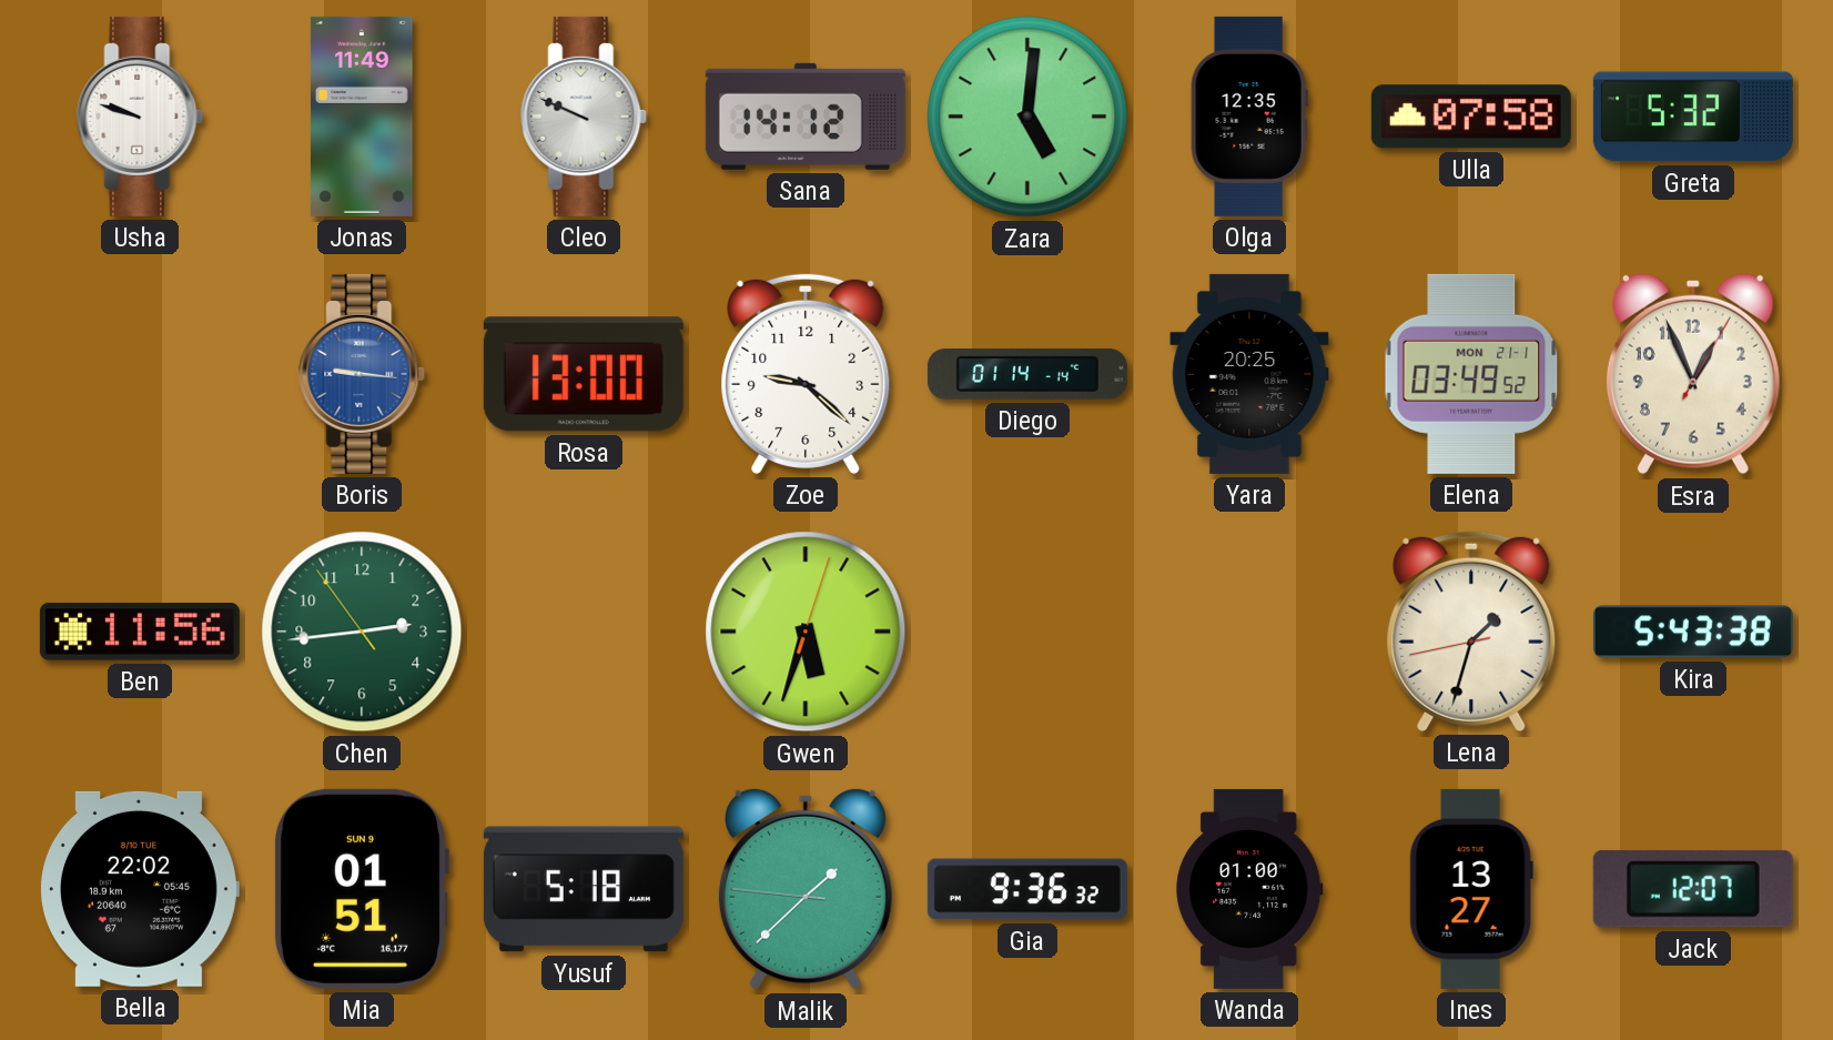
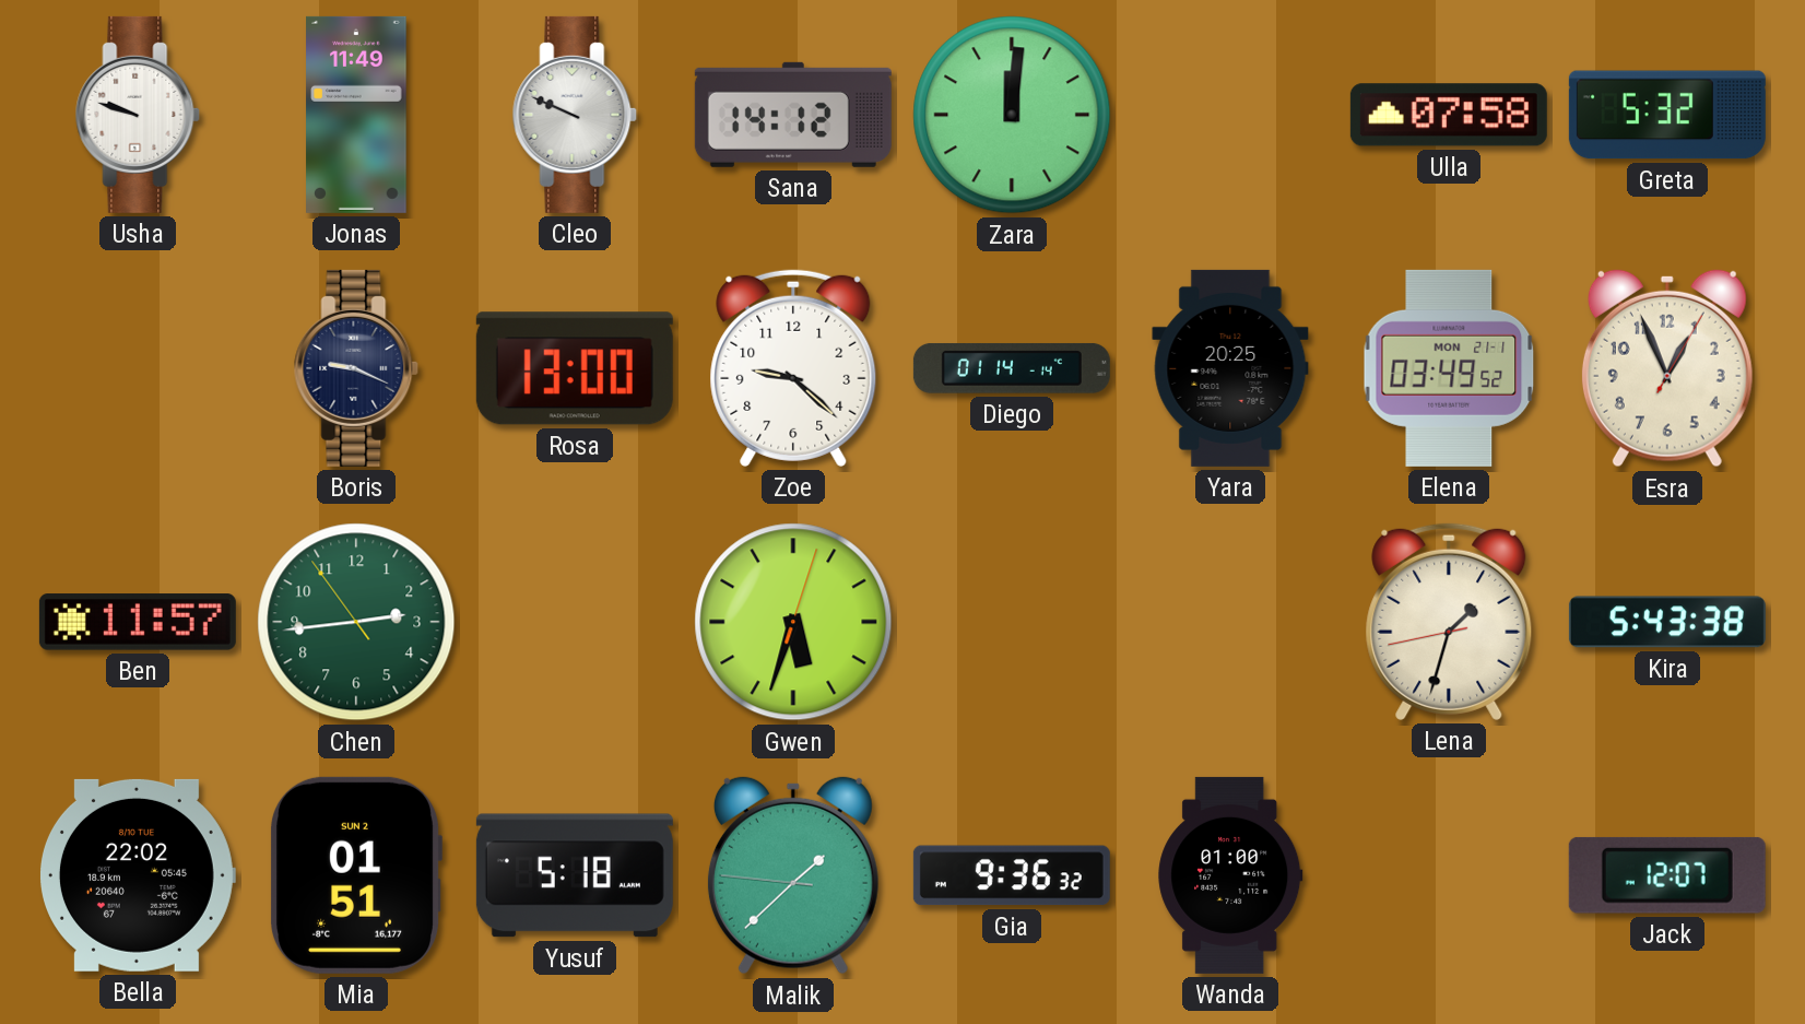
Zara: 5:01 -> 12:01 (1012, 115)
Olga: 12:35 -> none (1249, 117)
Boris: 9:16 -> 9:19 (356, 368)
Boris dial: blue -> navy (356, 368)
Ben: 11:56 -> 11:57 (138, 622)
Mia date: SUN 9 -> SUN 2 (355, 875)
Ines: 13:27 -> none (1471, 889)
